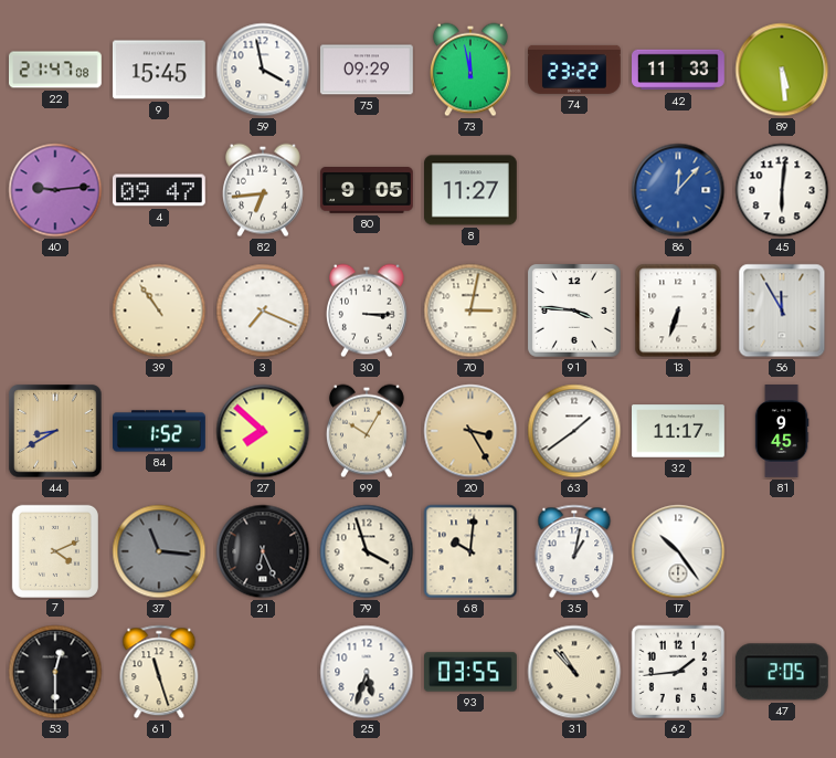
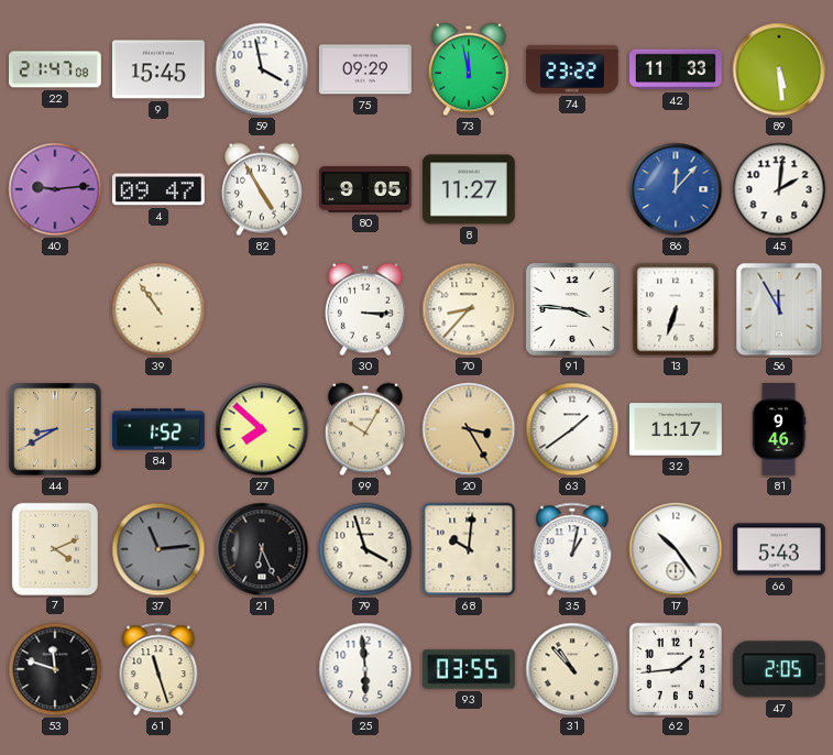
82: 6:44 -> 4:55 (262, 189)
45: 6:01 -> 2:01 (779, 189)
3: 7:19 -> none (263, 310)
70: 3:02 -> 8:37 (469, 309)
81: 9:45 -> 9:46 (779, 430)
37: 11:16 -> 11:14 (158, 549)
66: none -> 5:43 (780, 549)
53: 12:30 -> 11:48 (55, 669)
25: 5:33 -> 5:59 (365, 669)
